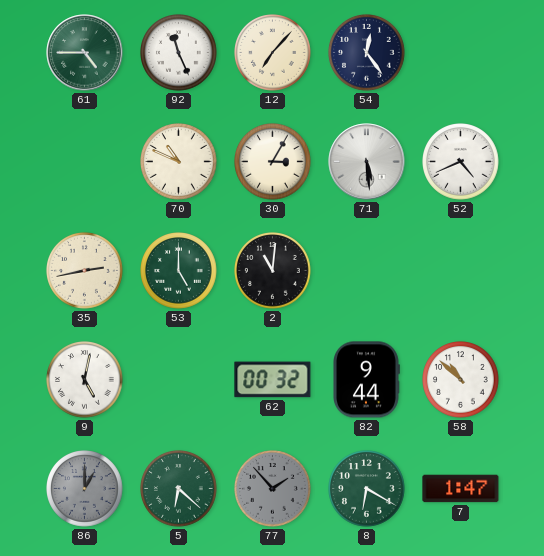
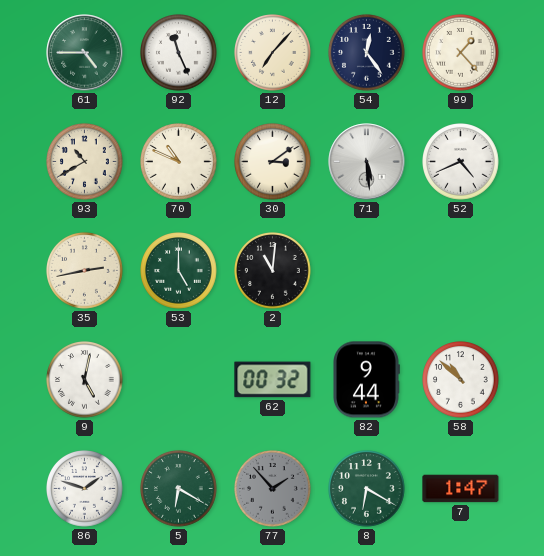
99: none -> 1:23 (461, 53)
93: none -> 10:40 (85, 162)
30: 3:05 -> 3:09 (273, 162)
86: 1:00 -> 1:48 (85, 489)
86 dial: grey -> white (85, 489)
5: 6:22 -> 6:20 (179, 489)
